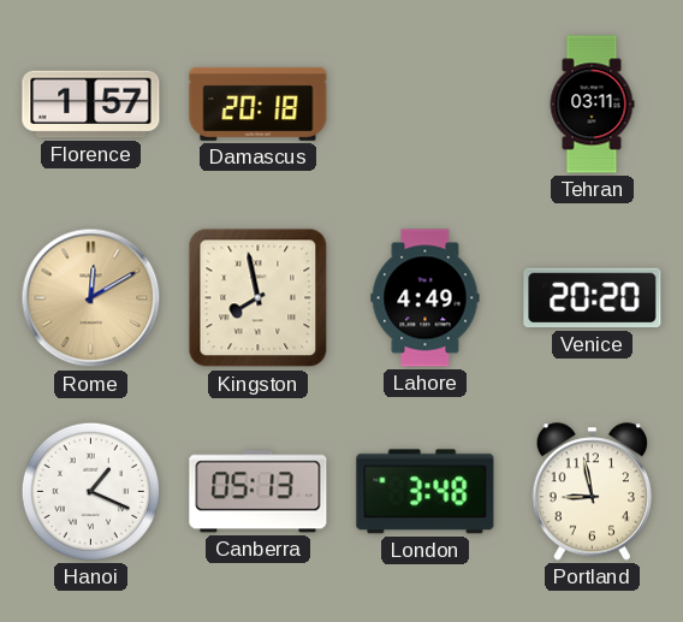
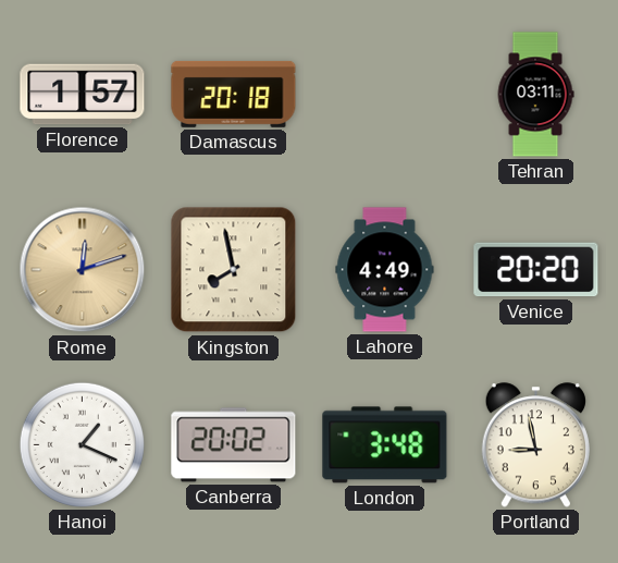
Rome: 12:10 -> 12:12 (83, 270)
Canberra: 05:13 -> 20:02 (234, 445)
